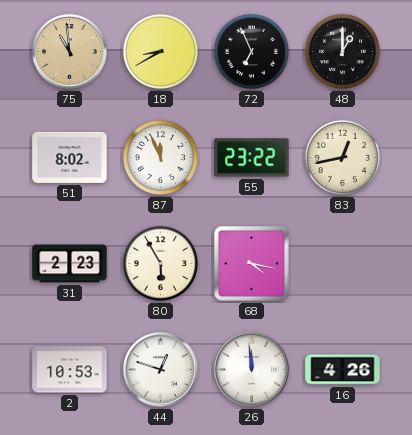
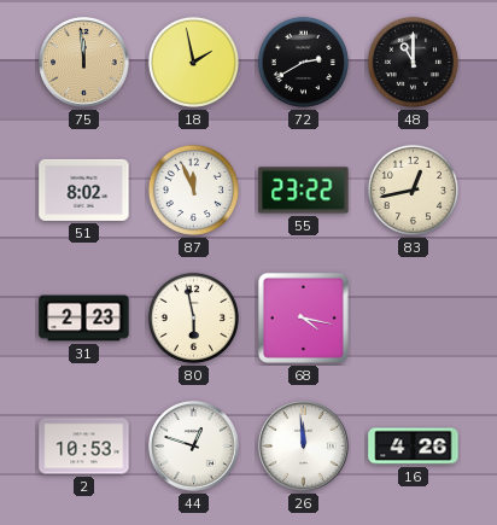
75: 10:59 -> 11:59 (84, 63)
18: 8:40 -> 1:58 (193, 62)
72: 6:56 -> 2:40 (303, 62)
48: 1:00 -> 11:00 (413, 62)
80: 5:55 -> 5:58 (193, 317)
